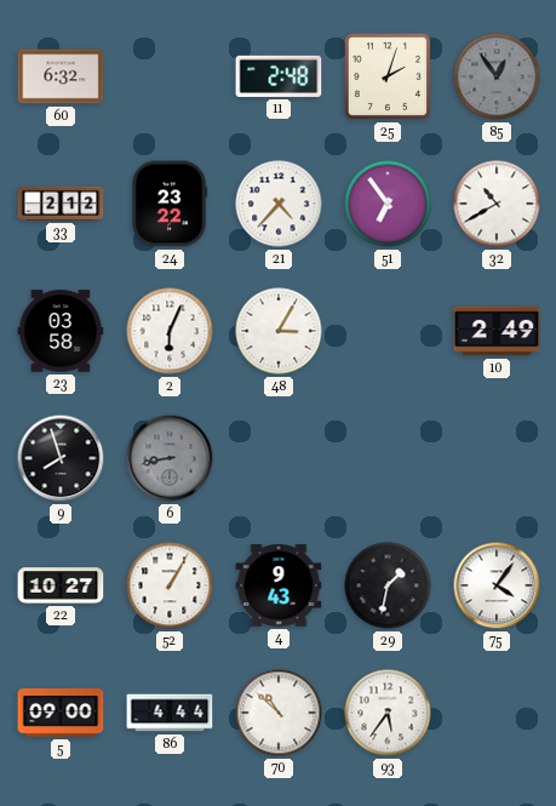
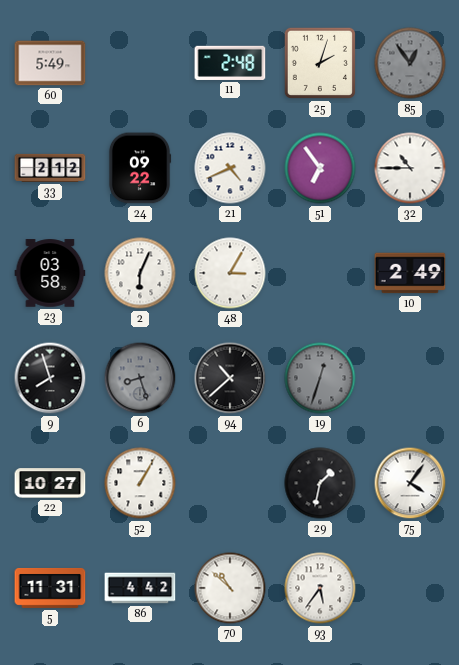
60: 6:32 -> 5:49 (50, 63)
24: 23:22 -> 09:22 (140, 168)
21: 4:37 -> 4:41 (230, 168)
32: 10:40 -> 10:45 (410, 168)
6: 8:43 -> 8:27 (140, 378)
94: none -> 10:38 (230, 378)
19: none -> 12:33 (320, 378)
4: 9:43 -> none (279, 587)
5: 09:00 -> 11:31 (50, 588)
86: 4:44 -> 4:42 (140, 588)
